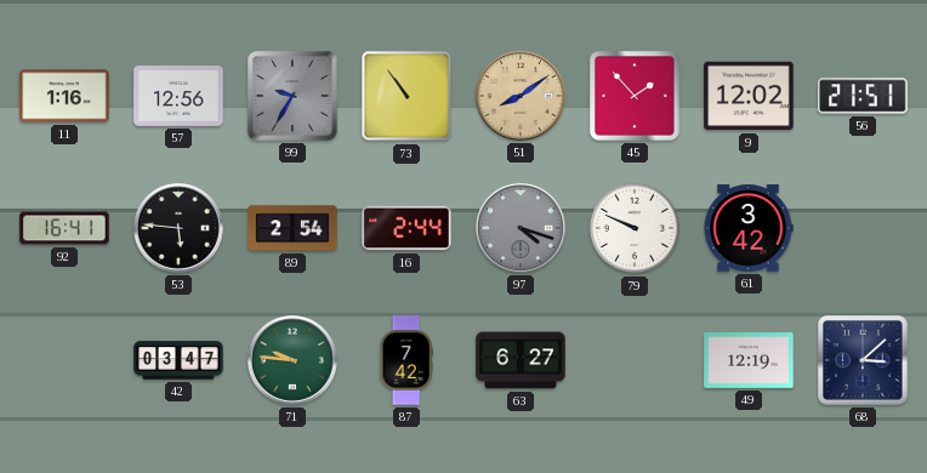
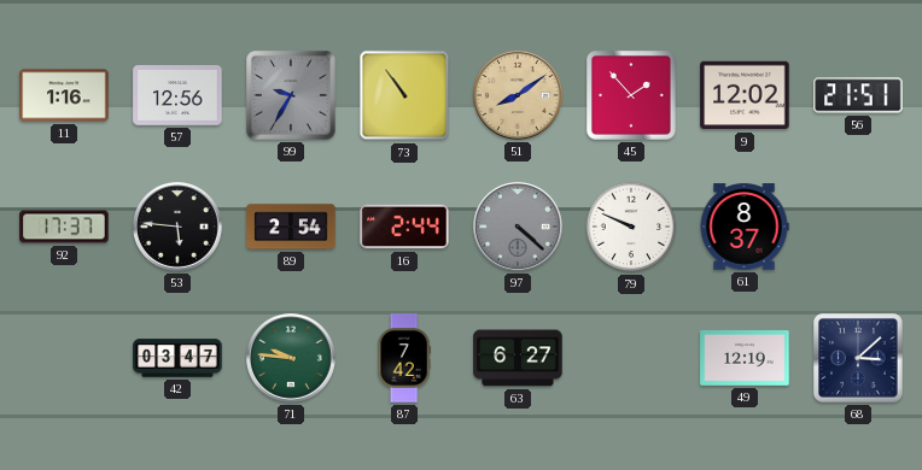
92: 16:41 -> 17:37 (64, 227)
97: 4:18 -> 4:22 (519, 228)
61: 3:42 -> 8:37 (745, 227)
